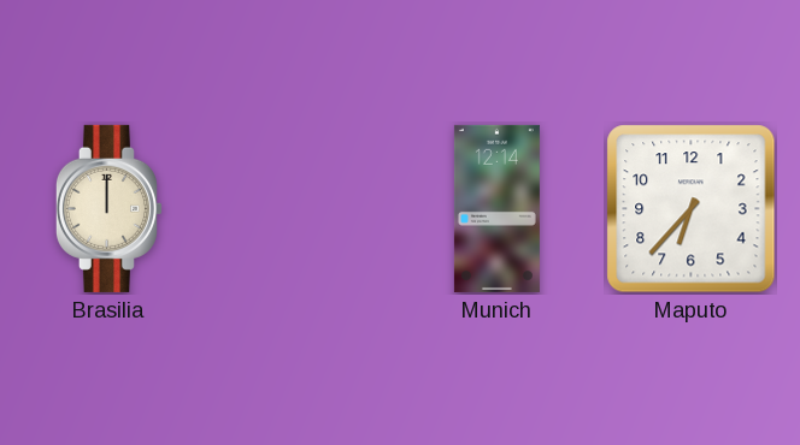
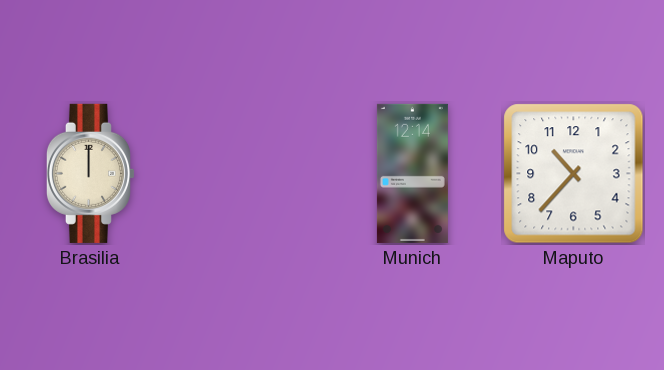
Maputo: 6:37 -> 10:37 (574, 174)
